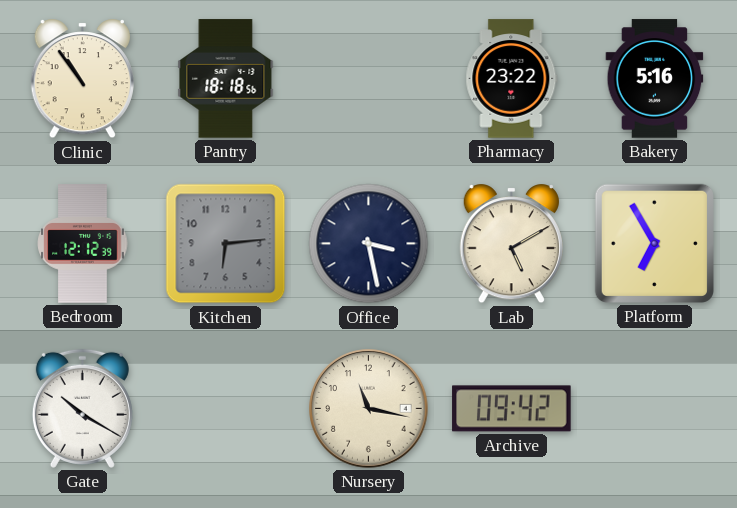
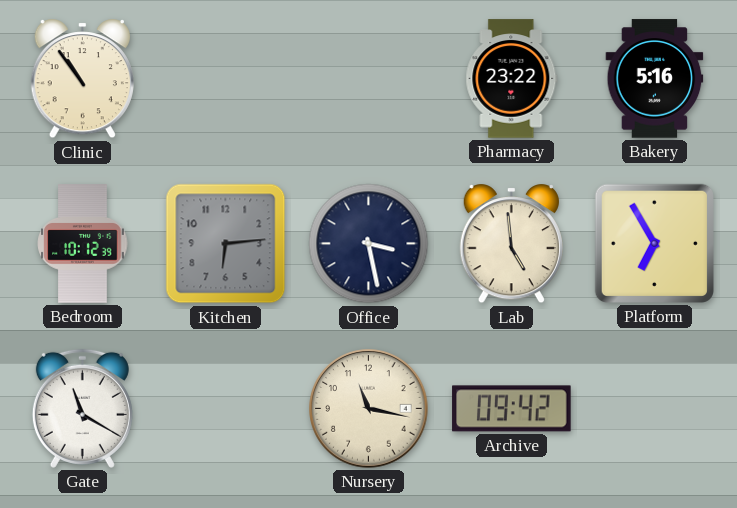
Pantry: 18:18 -> none (226, 79)
Bedroom: 12:12 -> 10:12 (83, 244)
Lab: 5:10 -> 4:59 (511, 244)
Gate: 10:20 -> 11:20 (82, 408)
